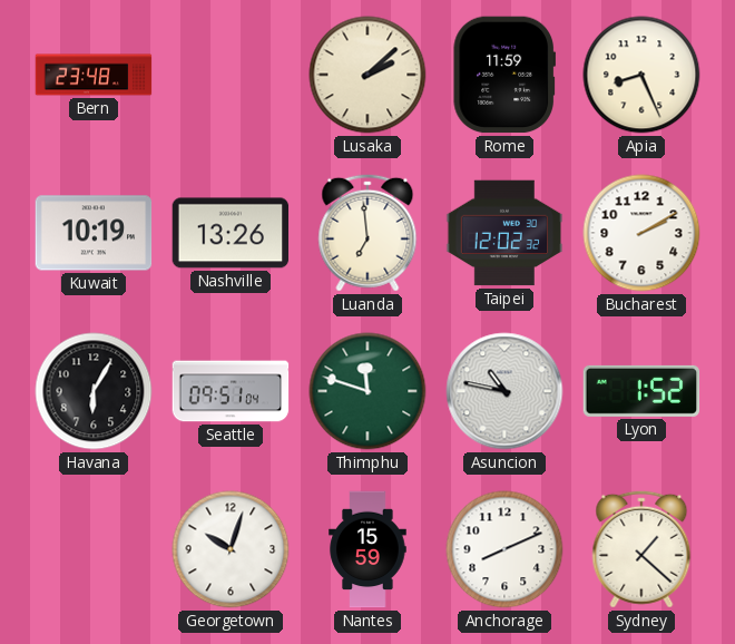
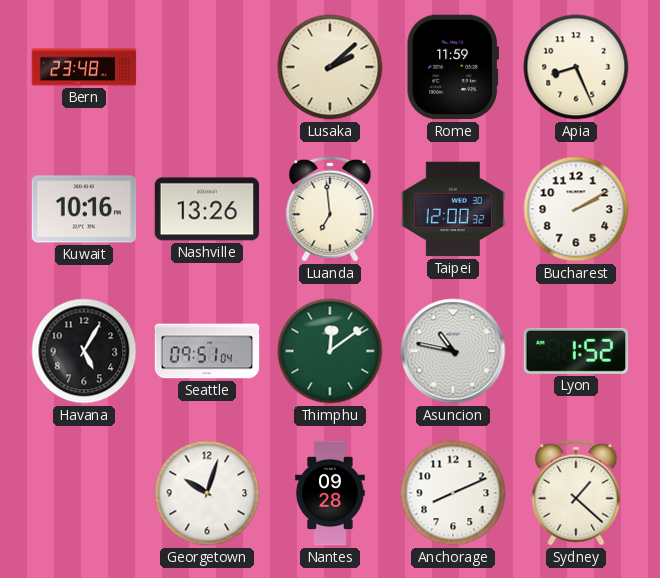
Kuwait: 10:19 -> 10:16 (84, 209)
Taipei: 12:02 -> 12:00 (453, 209)
Havana: 6:05 -> 5:05 (84, 351)
Thimphu: 11:48 -> 12:09 (330, 351)
Nantes: 15:59 -> 09:28 (330, 493)
